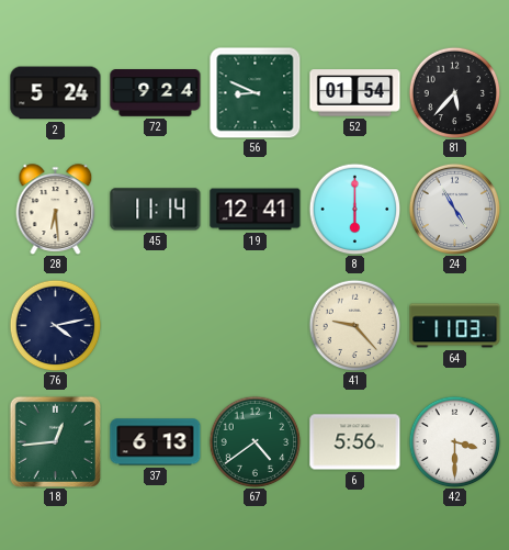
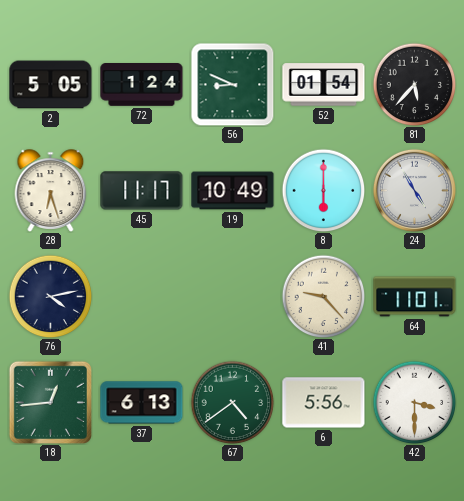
2: 5:24 -> 5:05 (51, 85)
72: 9:24 -> 1:24 (142, 85)
28: 6:29 -> 6:27 (51, 191)
45: 11:14 -> 11:17 (142, 191)
19: 12:41 -> 10:49 (233, 191)
64: 11:03 -> 11:01 (415, 297)
